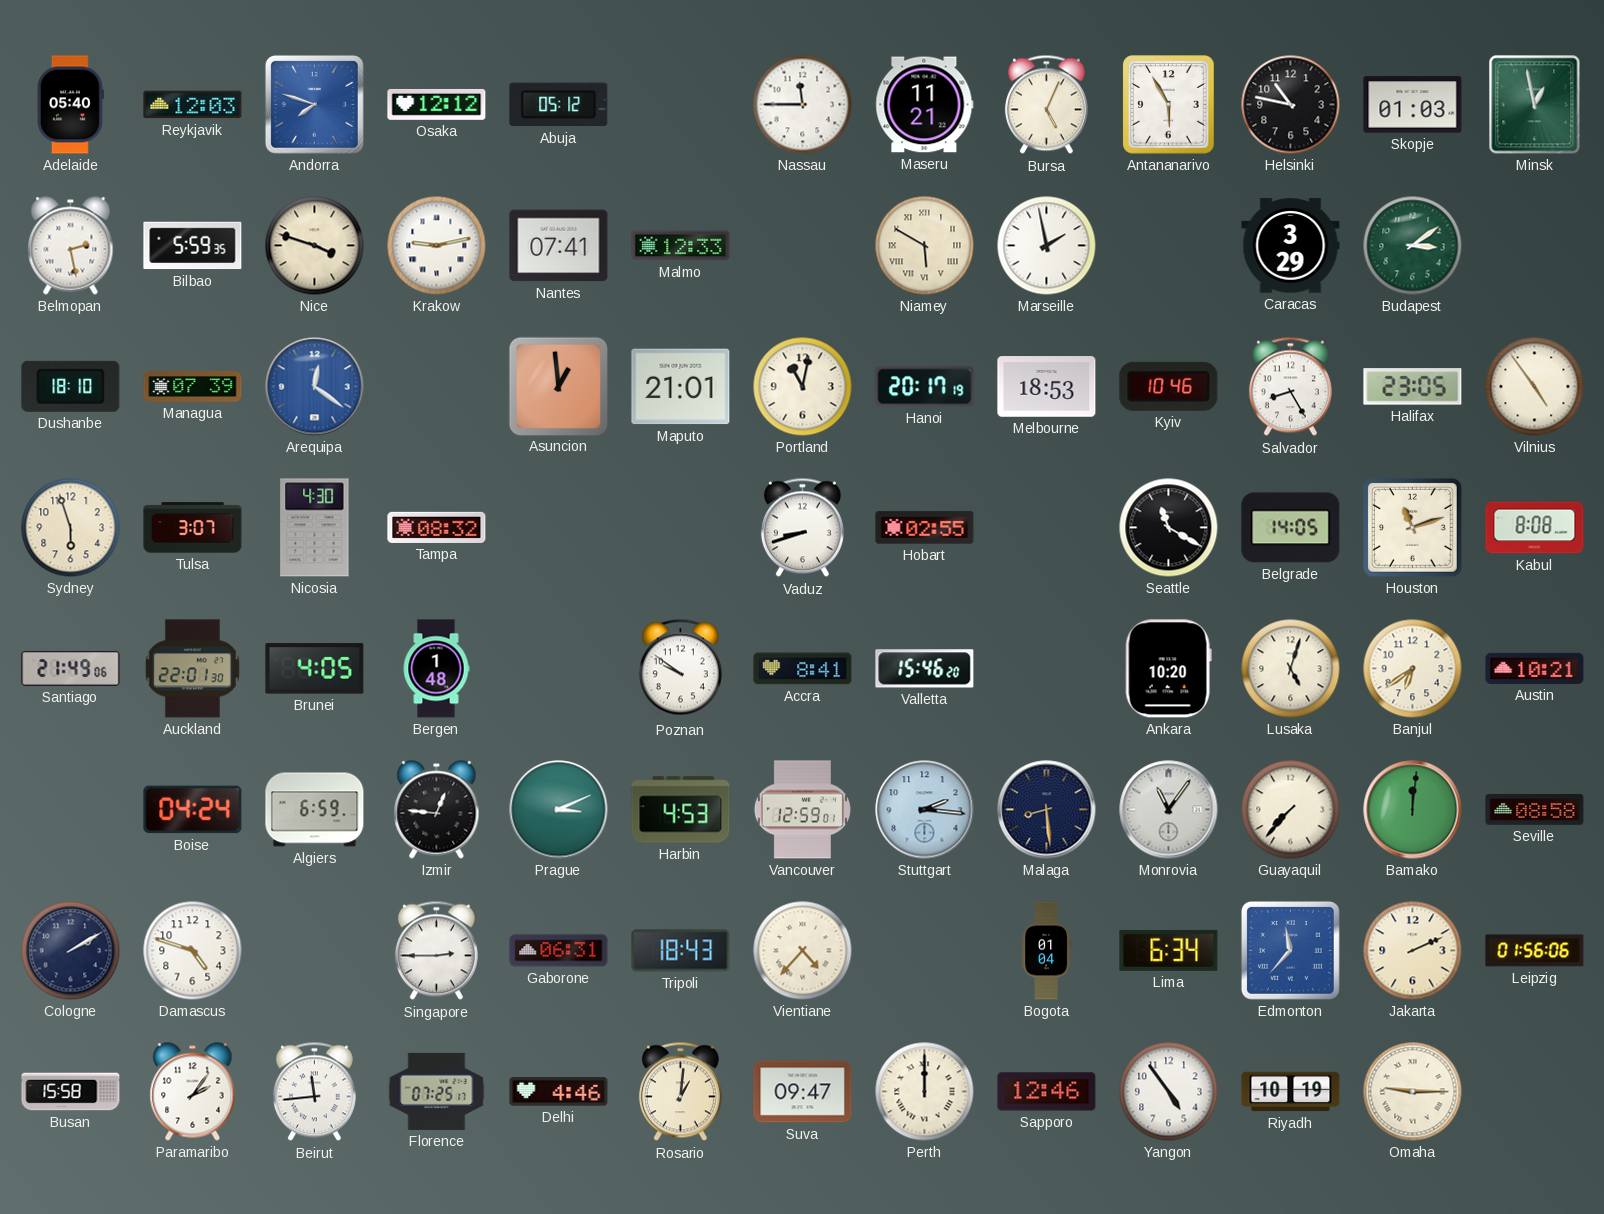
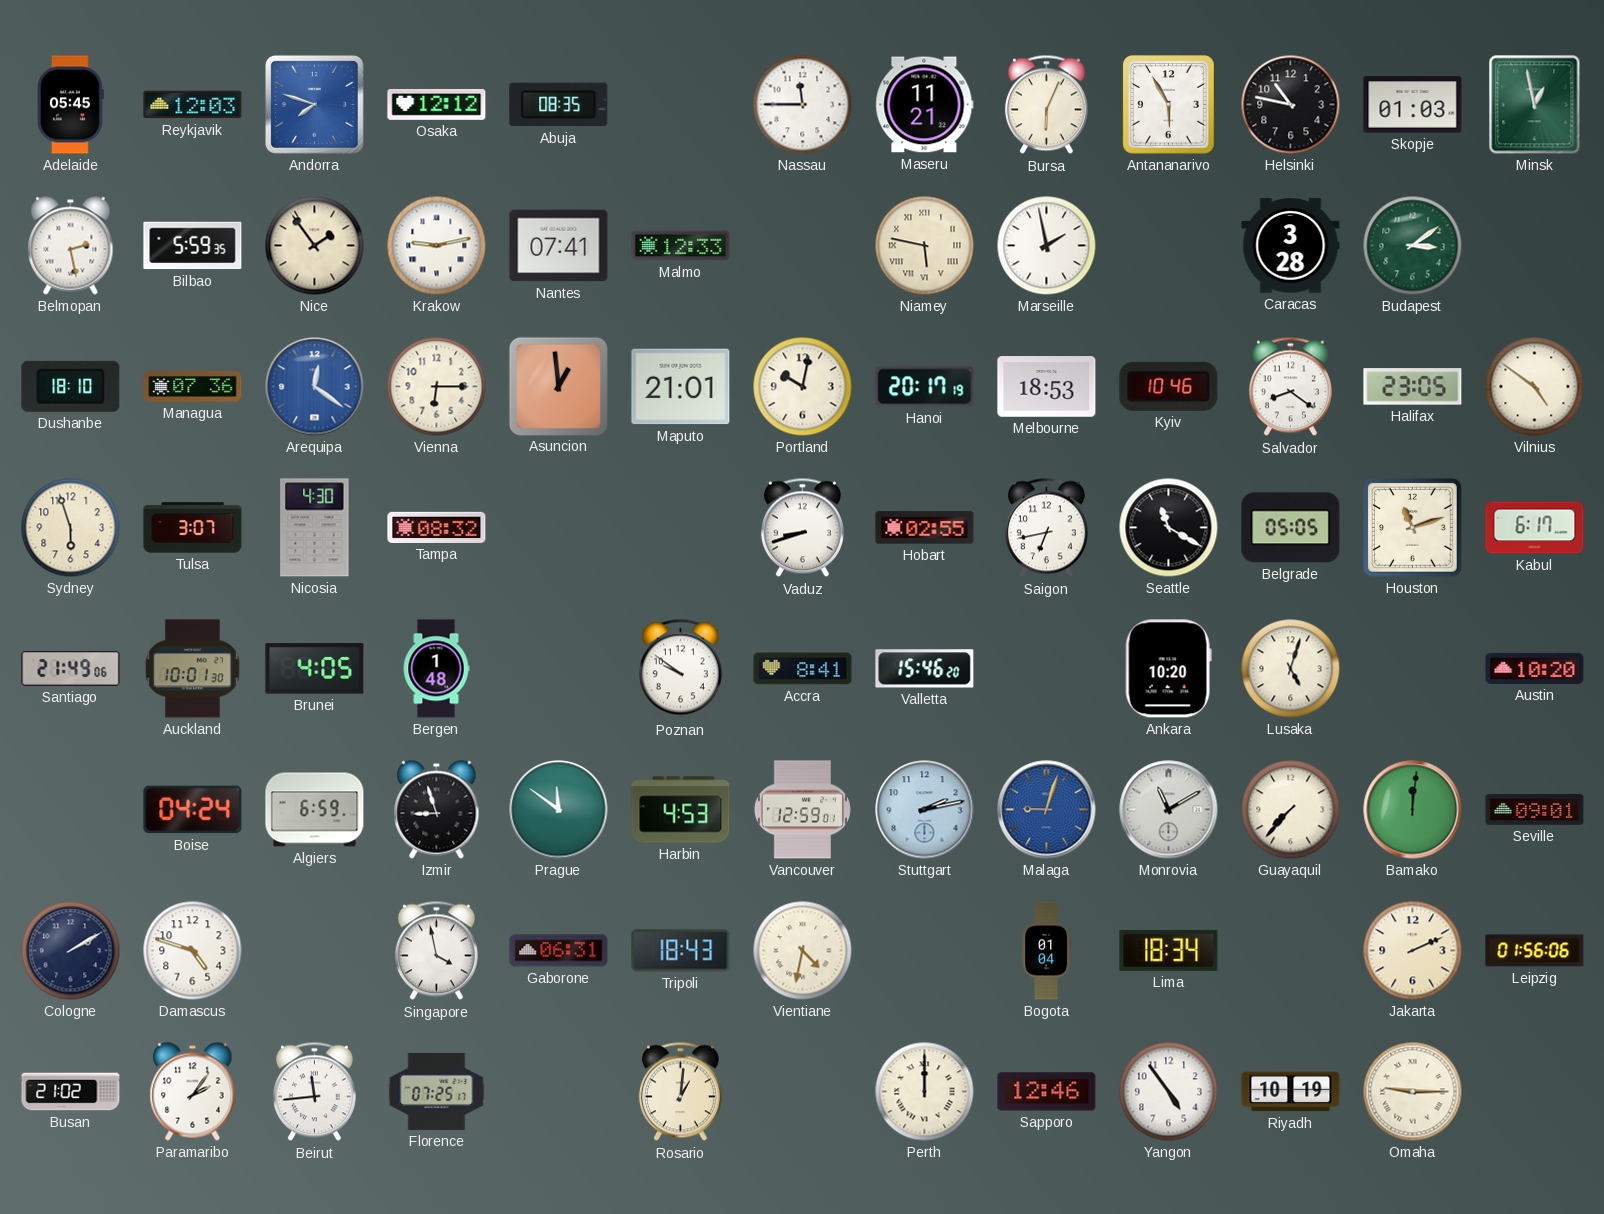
Adelaide: 05:40 -> 05:45 (71, 105)
Abuja: 05:12 -> 08:35 (559, 105)
Bursa: 5:04 -> 6:04 (1046, 105)
Nice: 3:48 -> 1:54 (315, 246)
Niamey: 5:50 -> 5:47 (925, 246)
Caracas: 3:29 -> 3:28 (1291, 246)
Managua: 07:39 -> 07:36 (193, 387)
Vienna: none -> 6:15 (437, 387)
Portland: 11:02 -> 10:02 (803, 387)
Salvador: 8:25 -> 8:21 (1290, 387)
Vilnius: 4:54 -> 4:51 (1535, 387)
Saigon: none -> 6:43 (1046, 528)
Belgrade: 14:05 -> 05:05 (1291, 528)
Kabul: 8:08 -> 6:17 (1535, 528)
Auckland: 22:01 -> 10:01 (192, 669)
Banjul: 6:39 -> none (1413, 669)
Austin: 10:21 -> 10:20 (1535, 668)
Izmir: 12:46 -> 8:57 (437, 810)
Prague: 3:11 -> 11:51 (559, 810)
Stuttgart: 2:16 -> 2:13 (925, 810)
Malaga: 8:29 -> 9:03 (1047, 810)
Malaga dial: navy -> blue (1047, 810)
Monrovia: 11:06 -> 11:10 (1169, 810)
Seville: 08:58 -> 09:01 (1535, 810)
Singapore: 2:45 -> 3:58 (436, 951)
Vientiane: 4:37 -> 4:32 (803, 951)
Lima: 6:34 -> 18:34 (1169, 950)
Edmonton: 11:37 -> none (1290, 950)
Busan: 15:58 -> 21:02 (71, 1092)
Delhi: 4:46 -> none (559, 1092)
Suva: 09:47 -> none (803, 1092)
